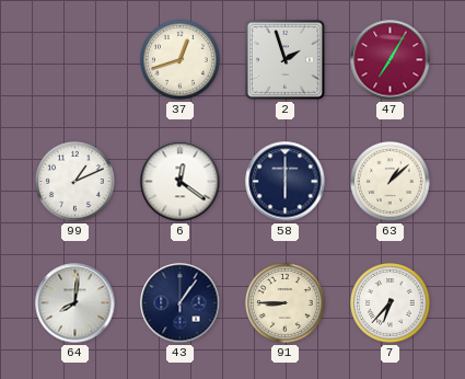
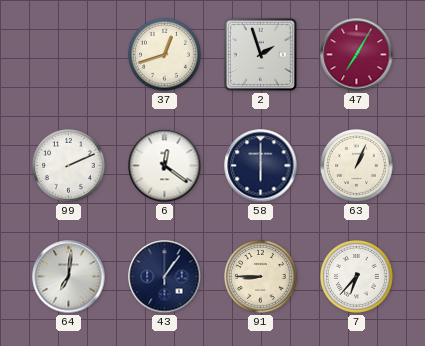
99: 1:11 -> 2:11 (69, 166)
63: 1:08 -> 1:04 (357, 166)
64: 8:01 -> 7:01 (69, 277)
